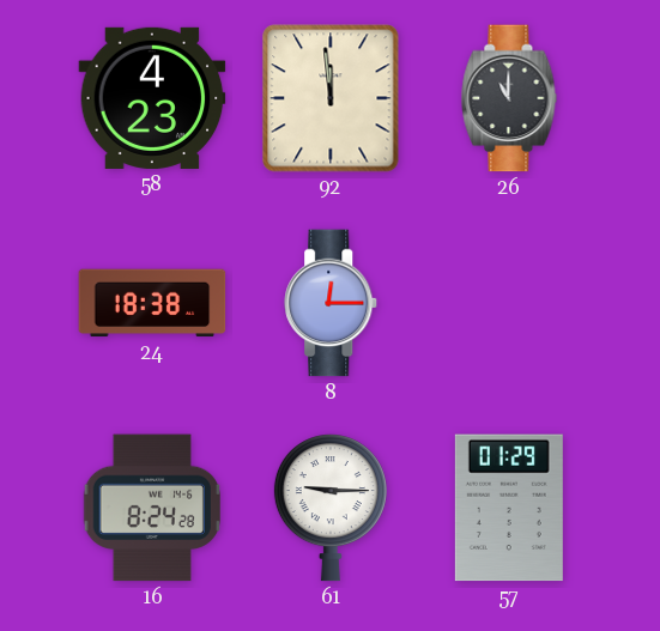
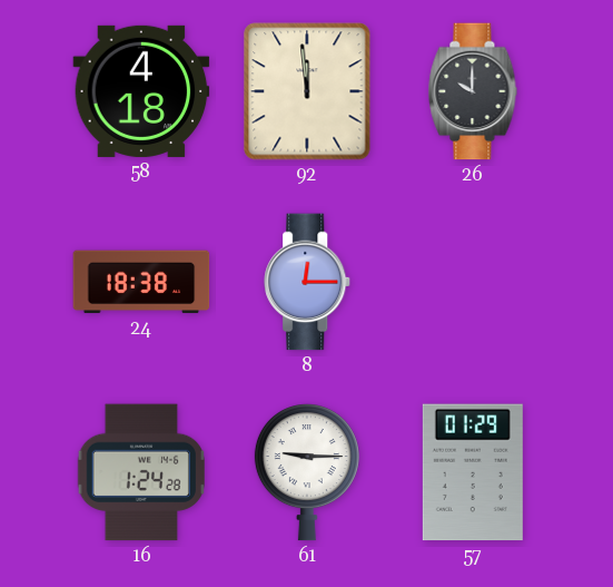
58: 4:23 -> 4:18 (141, 91)
26: 11:00 -> 10:00 (473, 91)
16: 8:24 -> 1:24 (140, 472)
